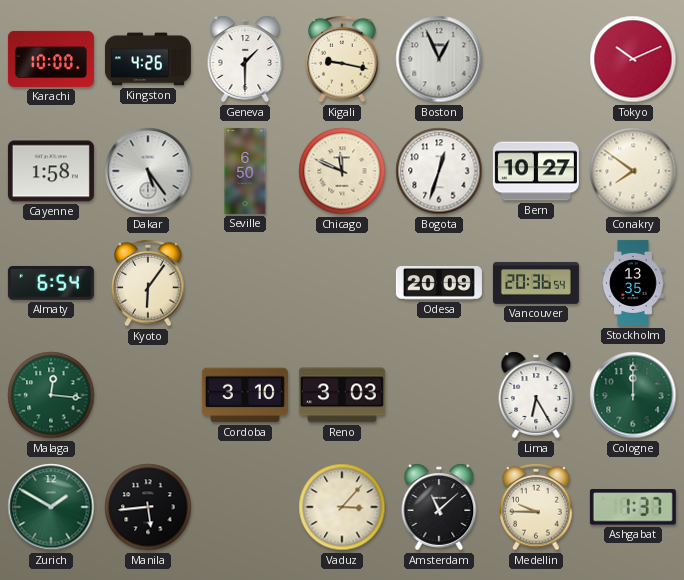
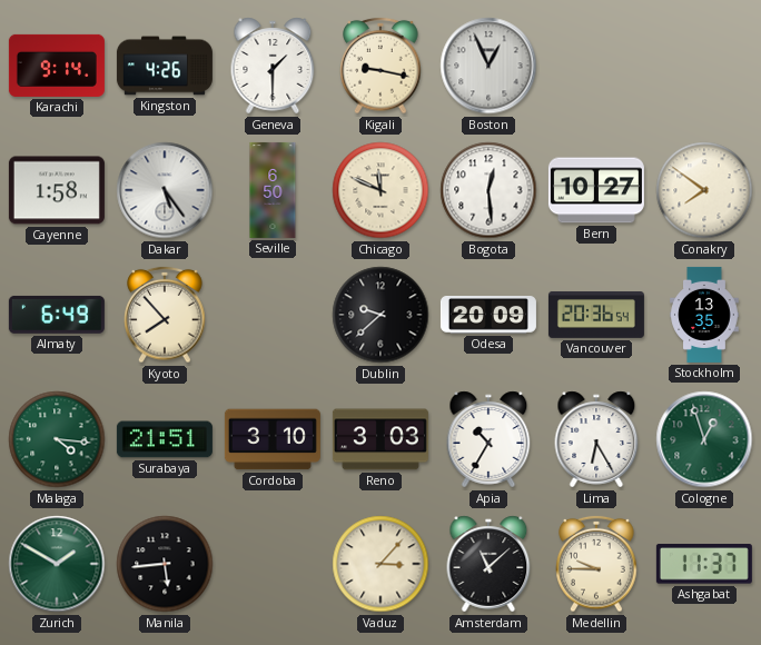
Karachi: 10:00 -> 9:14 (57, 66)
Tokyo: 10:11 -> none (633, 59)
Bogota: 12:33 -> 12:29 (488, 190)
Almaty: 6:54 -> 6:49 (57, 315)
Kyoto: 6:06 -> 7:53 (165, 315)
Dublin: none -> 9:38 (381, 315)
Malaga: 12:16 -> 4:16 (57, 439)
Surabaya: none -> 21:51 (165, 439)
Apia: none -> 10:35 (488, 439)
Cologne: 12:00 -> 12:57 (704, 439)
Ashgabat: 1:37 -> 11:37 (704, 564)
